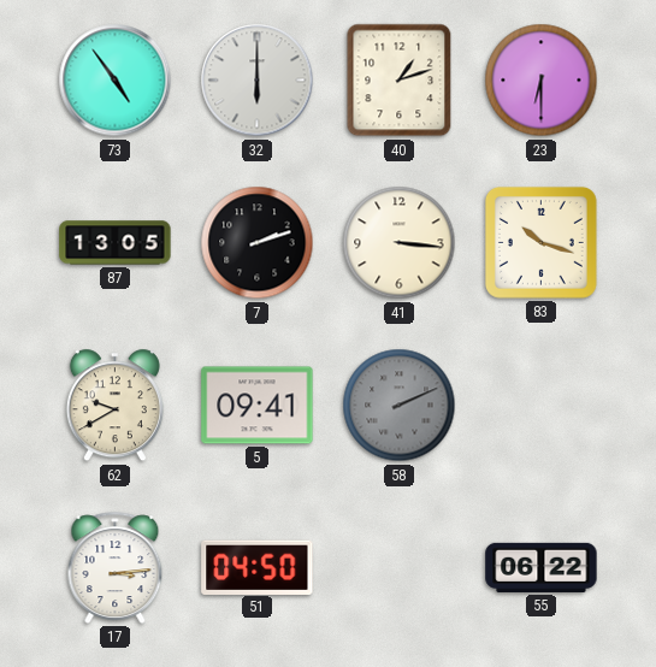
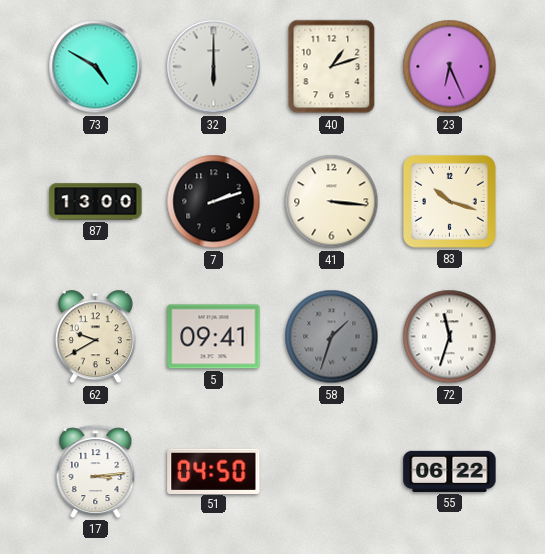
73: 4:54 -> 4:50 (96, 67)
23: 6:30 -> 6:26 (450, 67)
87: 13:05 -> 13:00 (96, 202)
58: 2:11 -> 1:33 (332, 337)
72: none -> 11:33 (450, 337)
